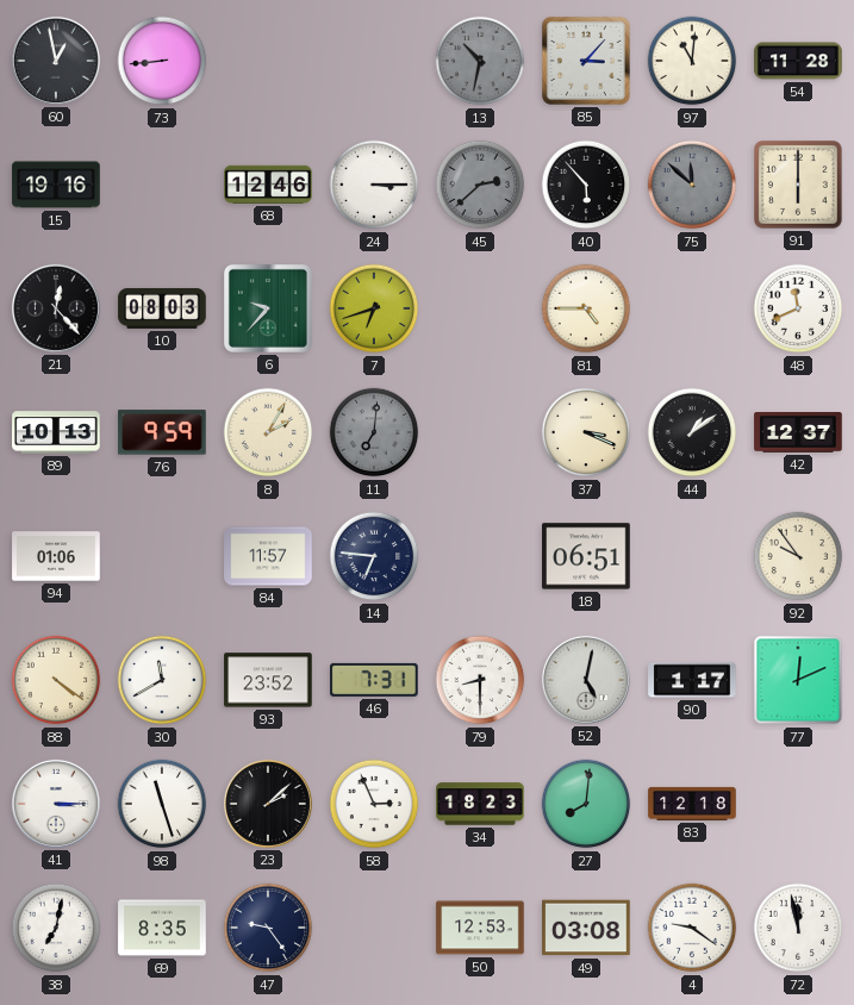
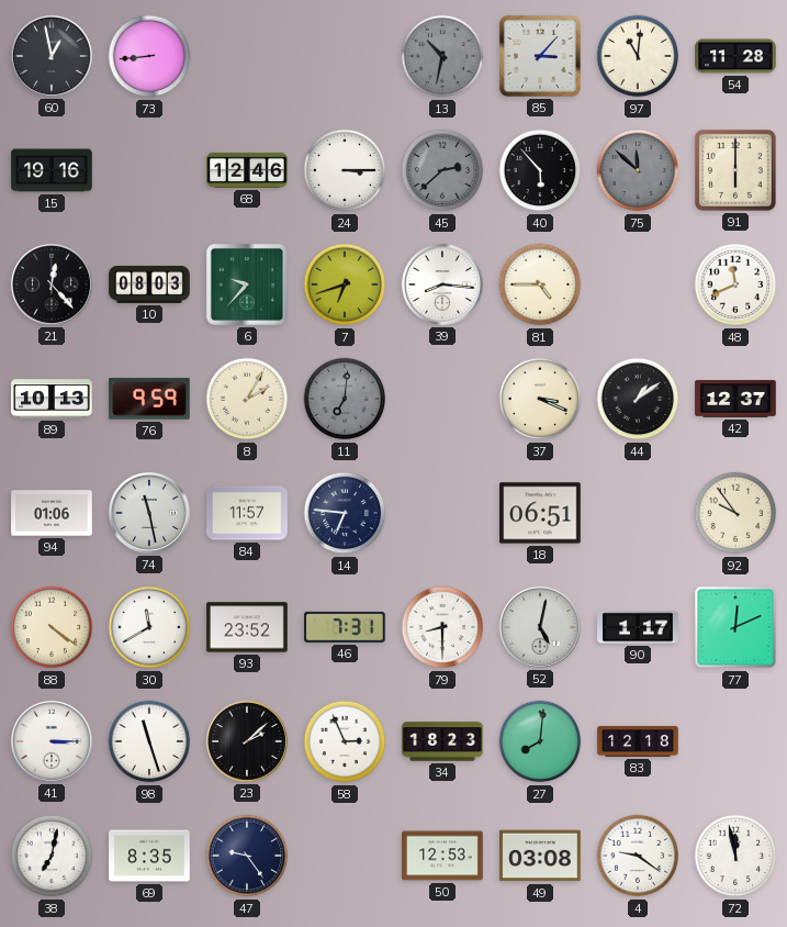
39: none -> 8:16 (442, 284)
74: none -> 11:28 (149, 513)
